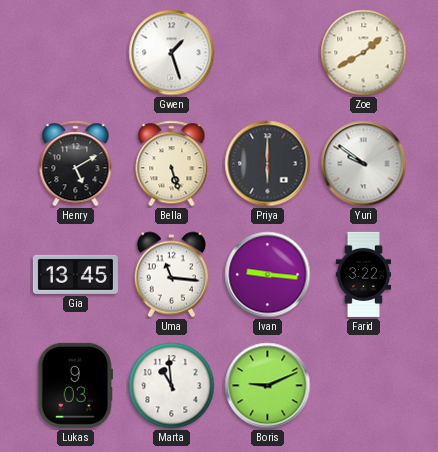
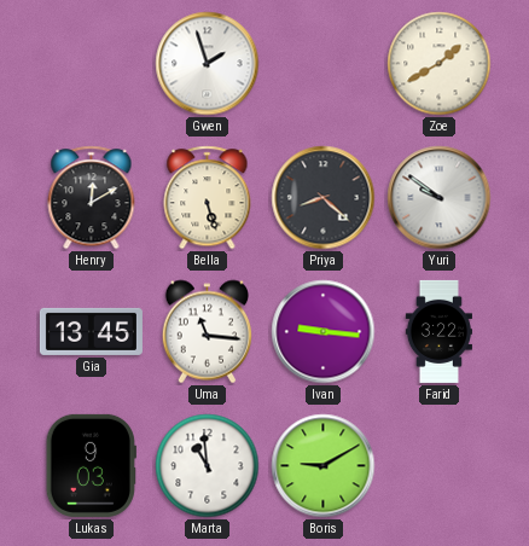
Gwen: 1:27 -> 1:57 (208, 64)
Henry: 5:10 -> 12:10 (92, 198)
Priya: 6:00 -> 8:22 (324, 198)
Boris: 9:11 -> 9:10 (324, 466)
